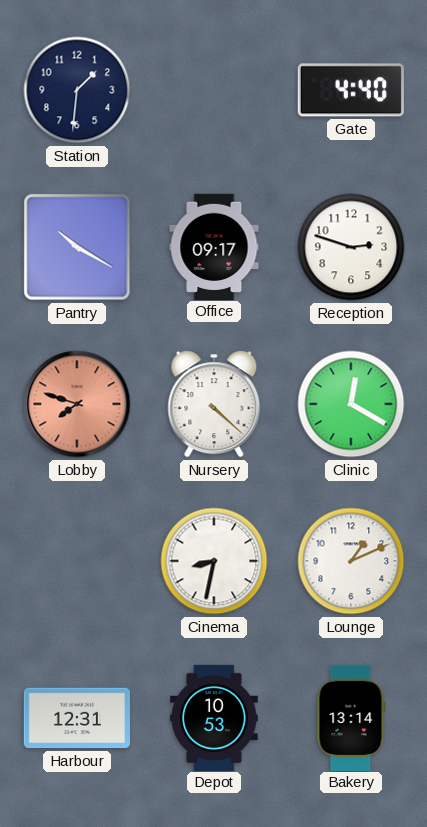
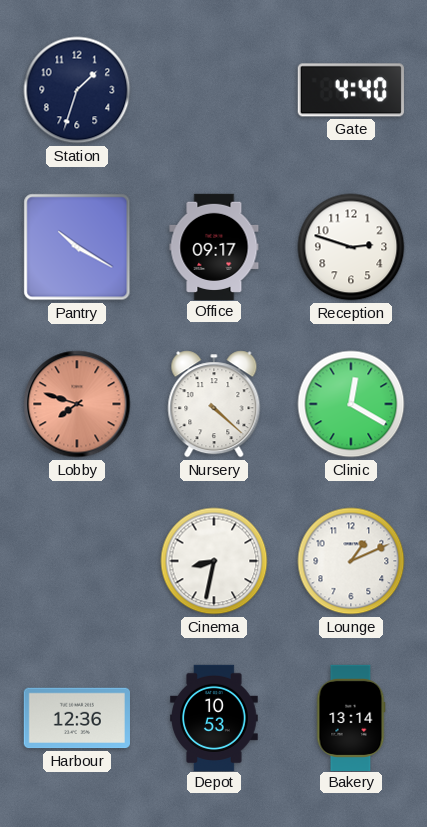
Station: 1:31 -> 1:33 (77, 90)
Harbour: 12:31 -> 12:36 (77, 718)
